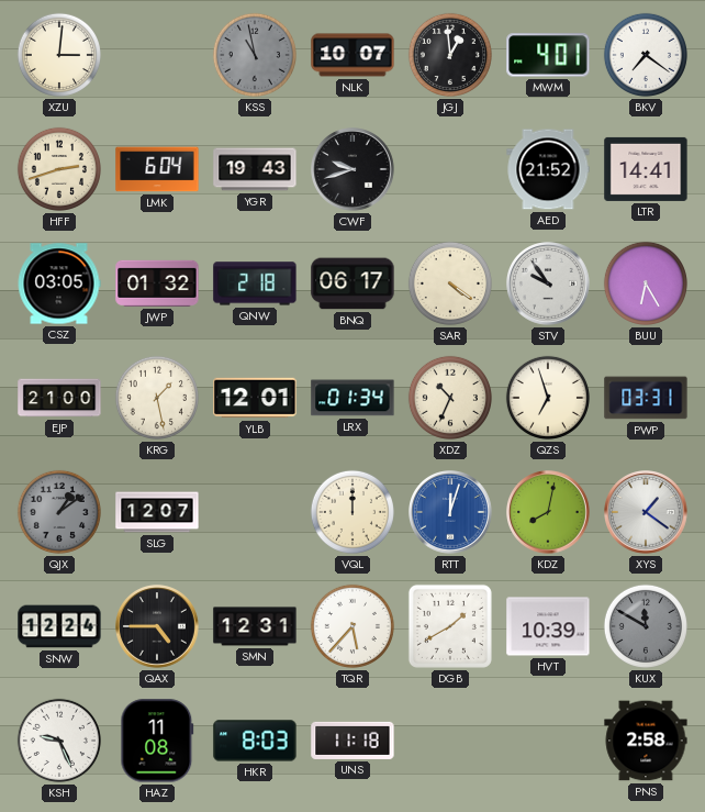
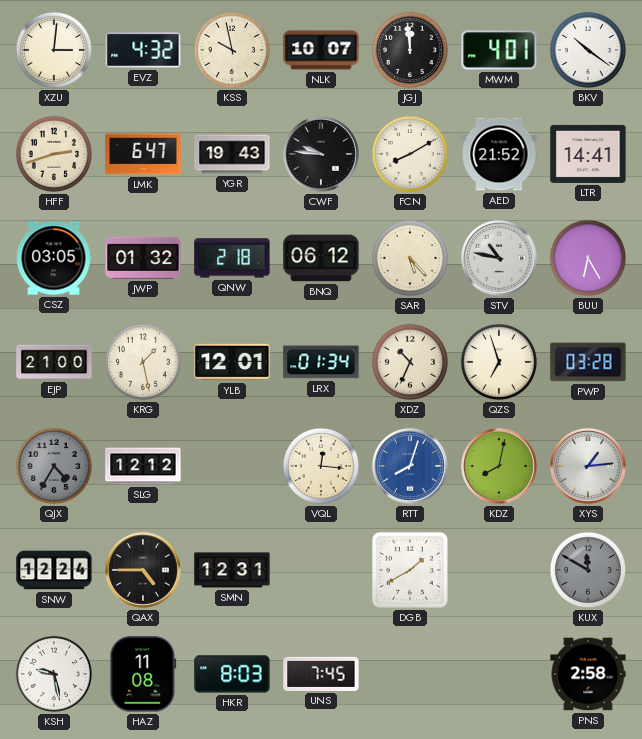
EVZ: none -> 4:32 (143, 50)
KSS: 10:58 -> 9:58 (232, 50)
KSS dial: grey -> cream (232, 50)
JGJ: 12:59 -> 11:59 (410, 50)
BKV: 7:21 -> 10:21 (588, 50)
LMK: 6:04 -> 6:47 (143, 154)
CWF: 9:42 -> 9:46 (322, 155)
FCN: none -> 8:10 (410, 154)
BNQ: 06:17 -> 06:12 (321, 258)
SAR: 4:21 -> 5:23 (410, 258)
STV: 9:54 -> 10:47 (500, 259)
PWP: 03:31 -> 03:28 (588, 362)
QJX: 1:09 -> 4:35 (54, 466)
SLG: 12:07 -> 12:12 (143, 466)
VQL: 12:00 -> 12:16 (321, 466)
RTT: 12:03 -> 8:03 (411, 467)
XYS: 1:21 -> 1:14 (589, 467)
TQR: 5:37 -> none (352, 626)
HVT: 10:39 -> none (548, 626)
KSH: 9:26 -> 9:28 (54, 674)
UNS: 11:18 -> 7:45 (321, 674)
